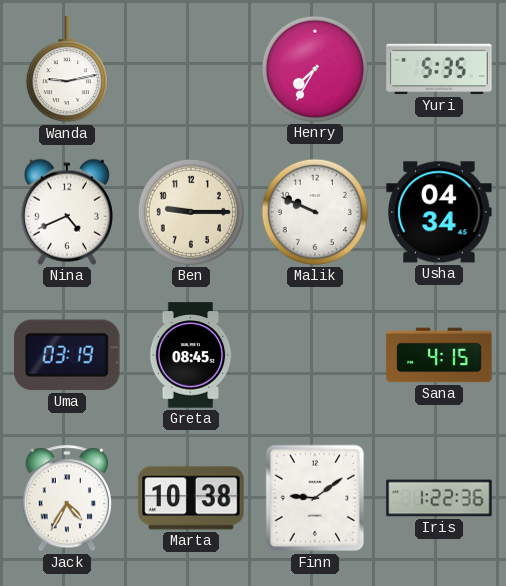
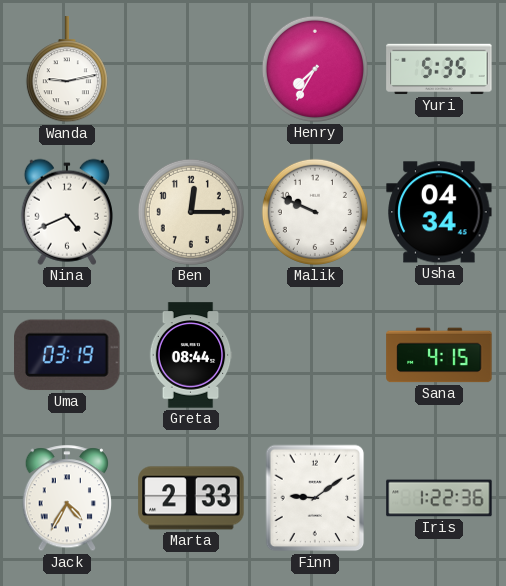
Ben: 9:15 -> 12:15 (191, 212)
Greta: 08:45 -> 08:44 (191, 355)
Marta: 10:38 -> 2:33 (191, 498)
